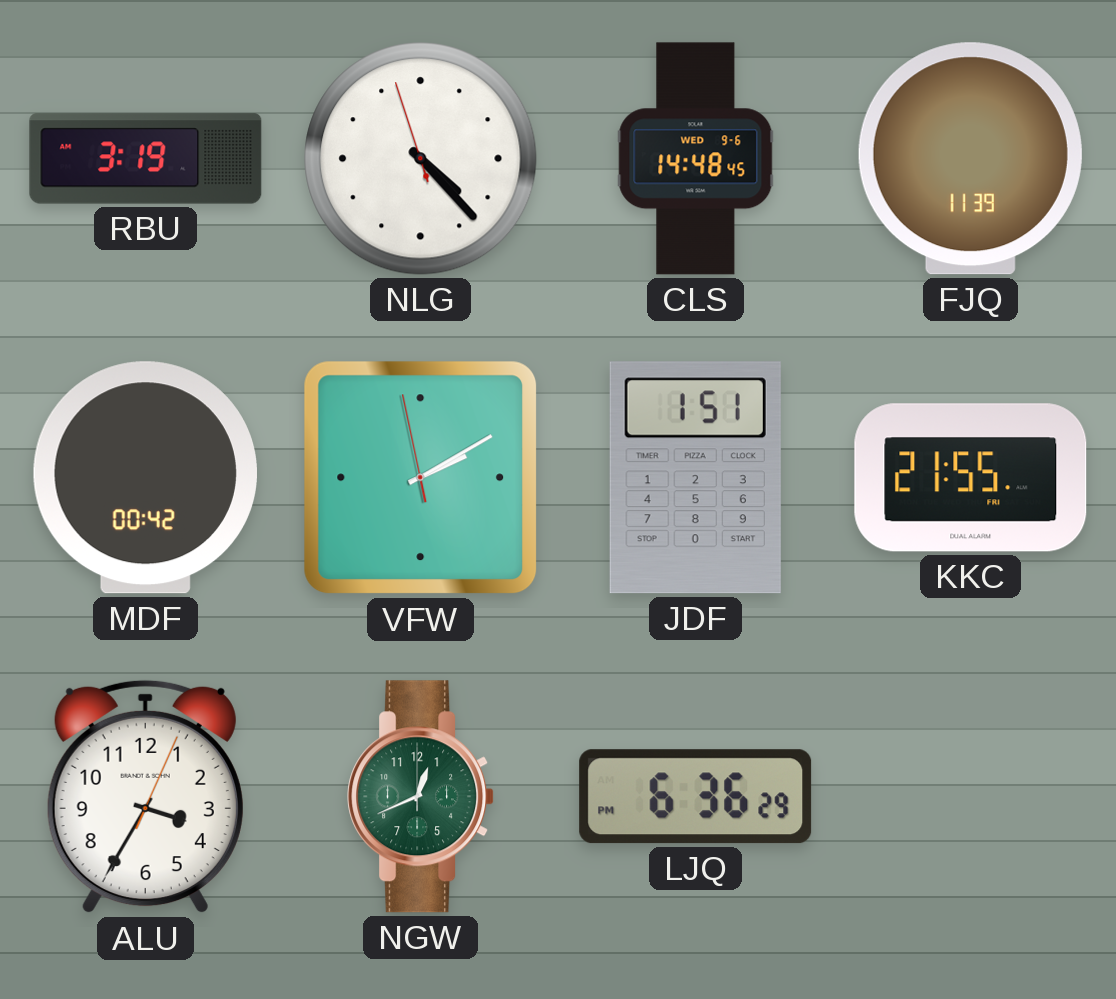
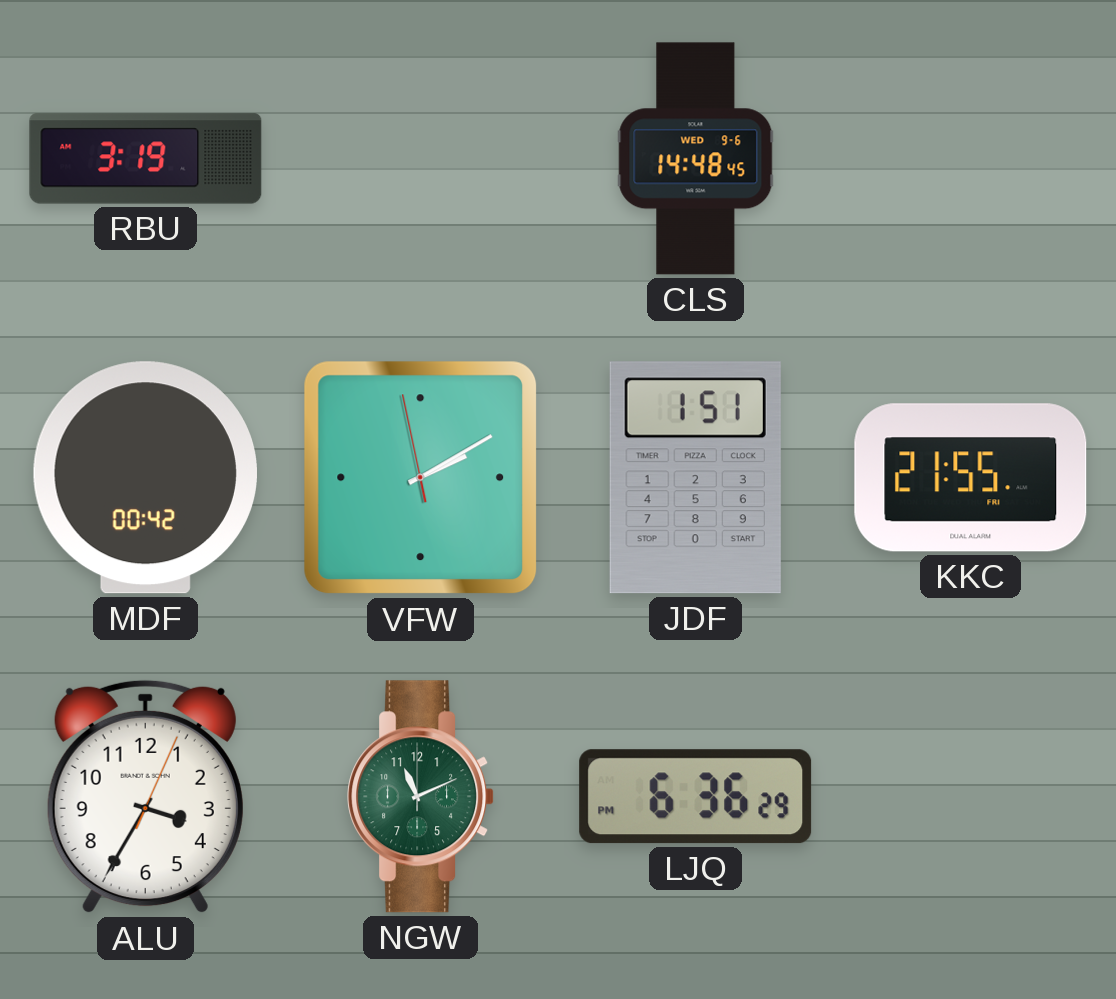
NLG: 4:22 -> none (421, 159)
FJQ: 11:39 -> none (970, 159)
NGW: 12:41 -> 11:11 (421, 797)
